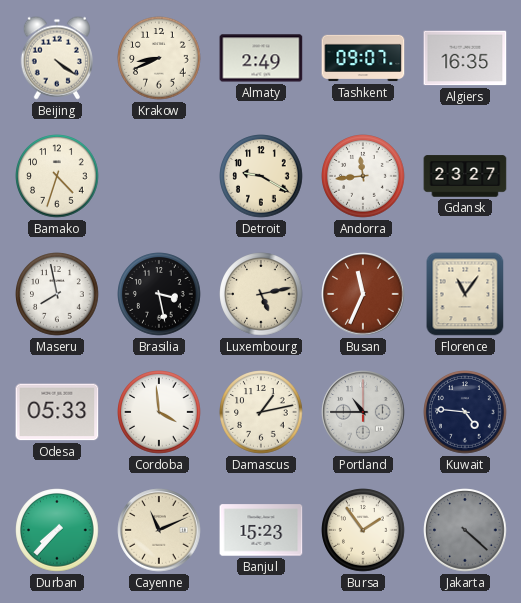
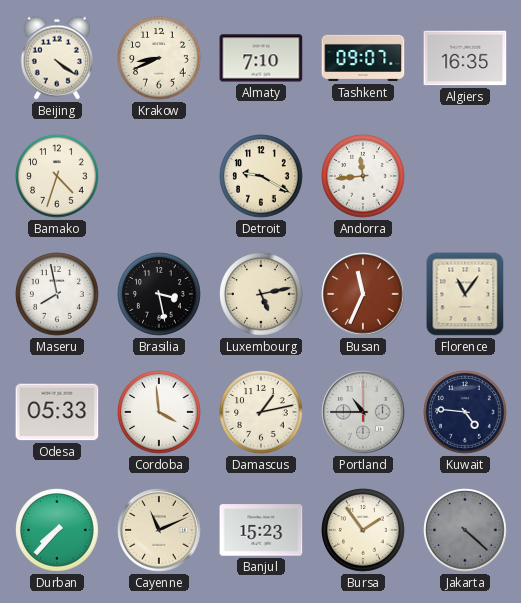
Almaty: 2:49 -> 7:10 (261, 58)
Gdansk: 23:27 -> none (465, 176)
